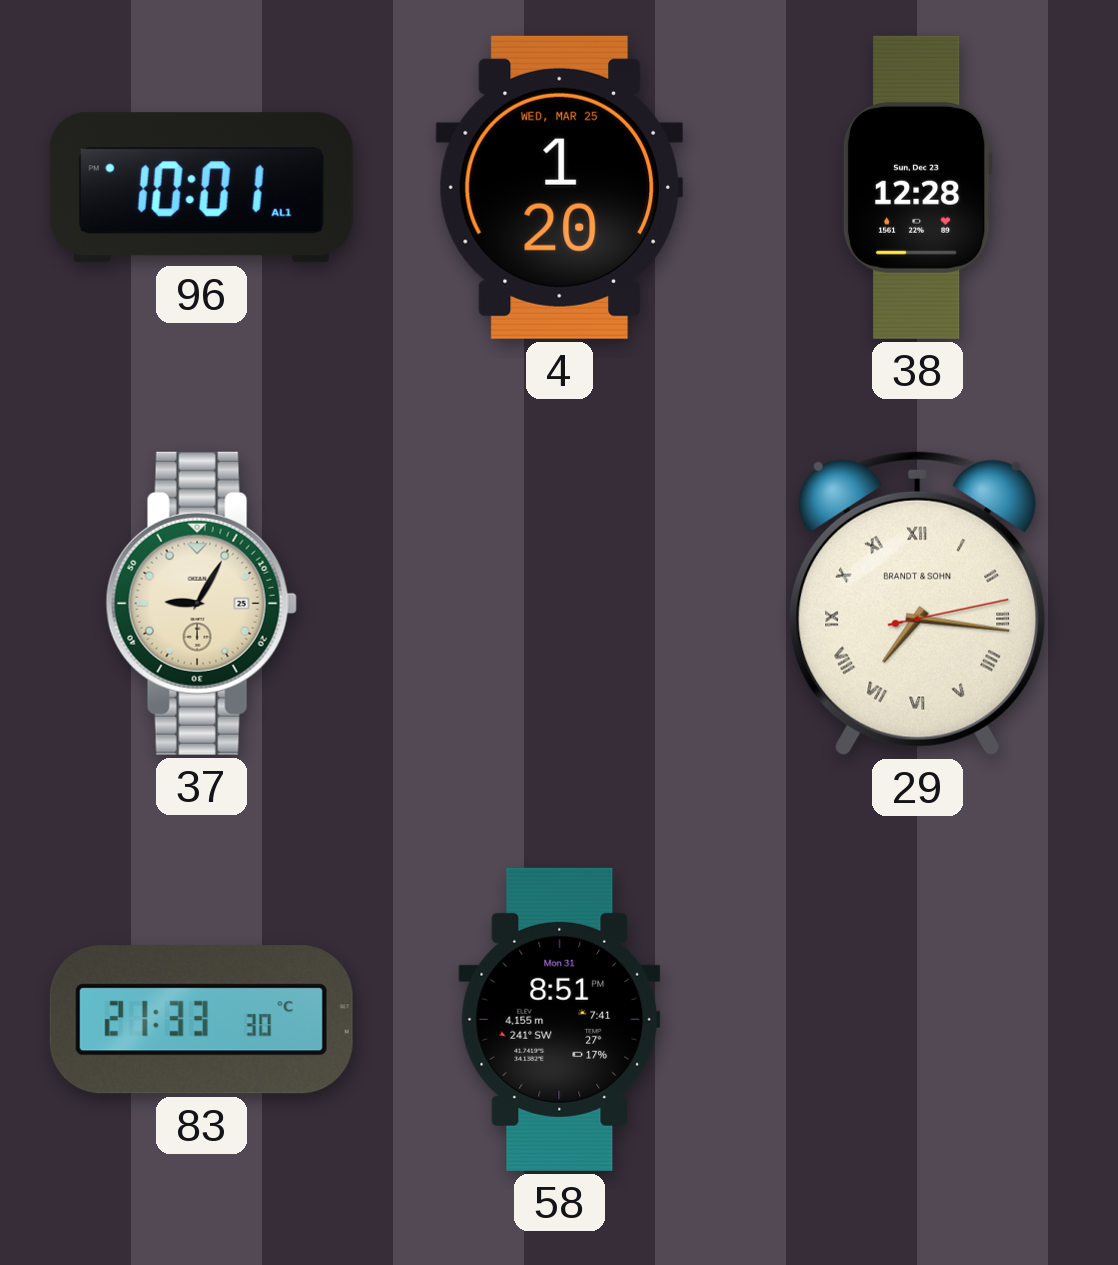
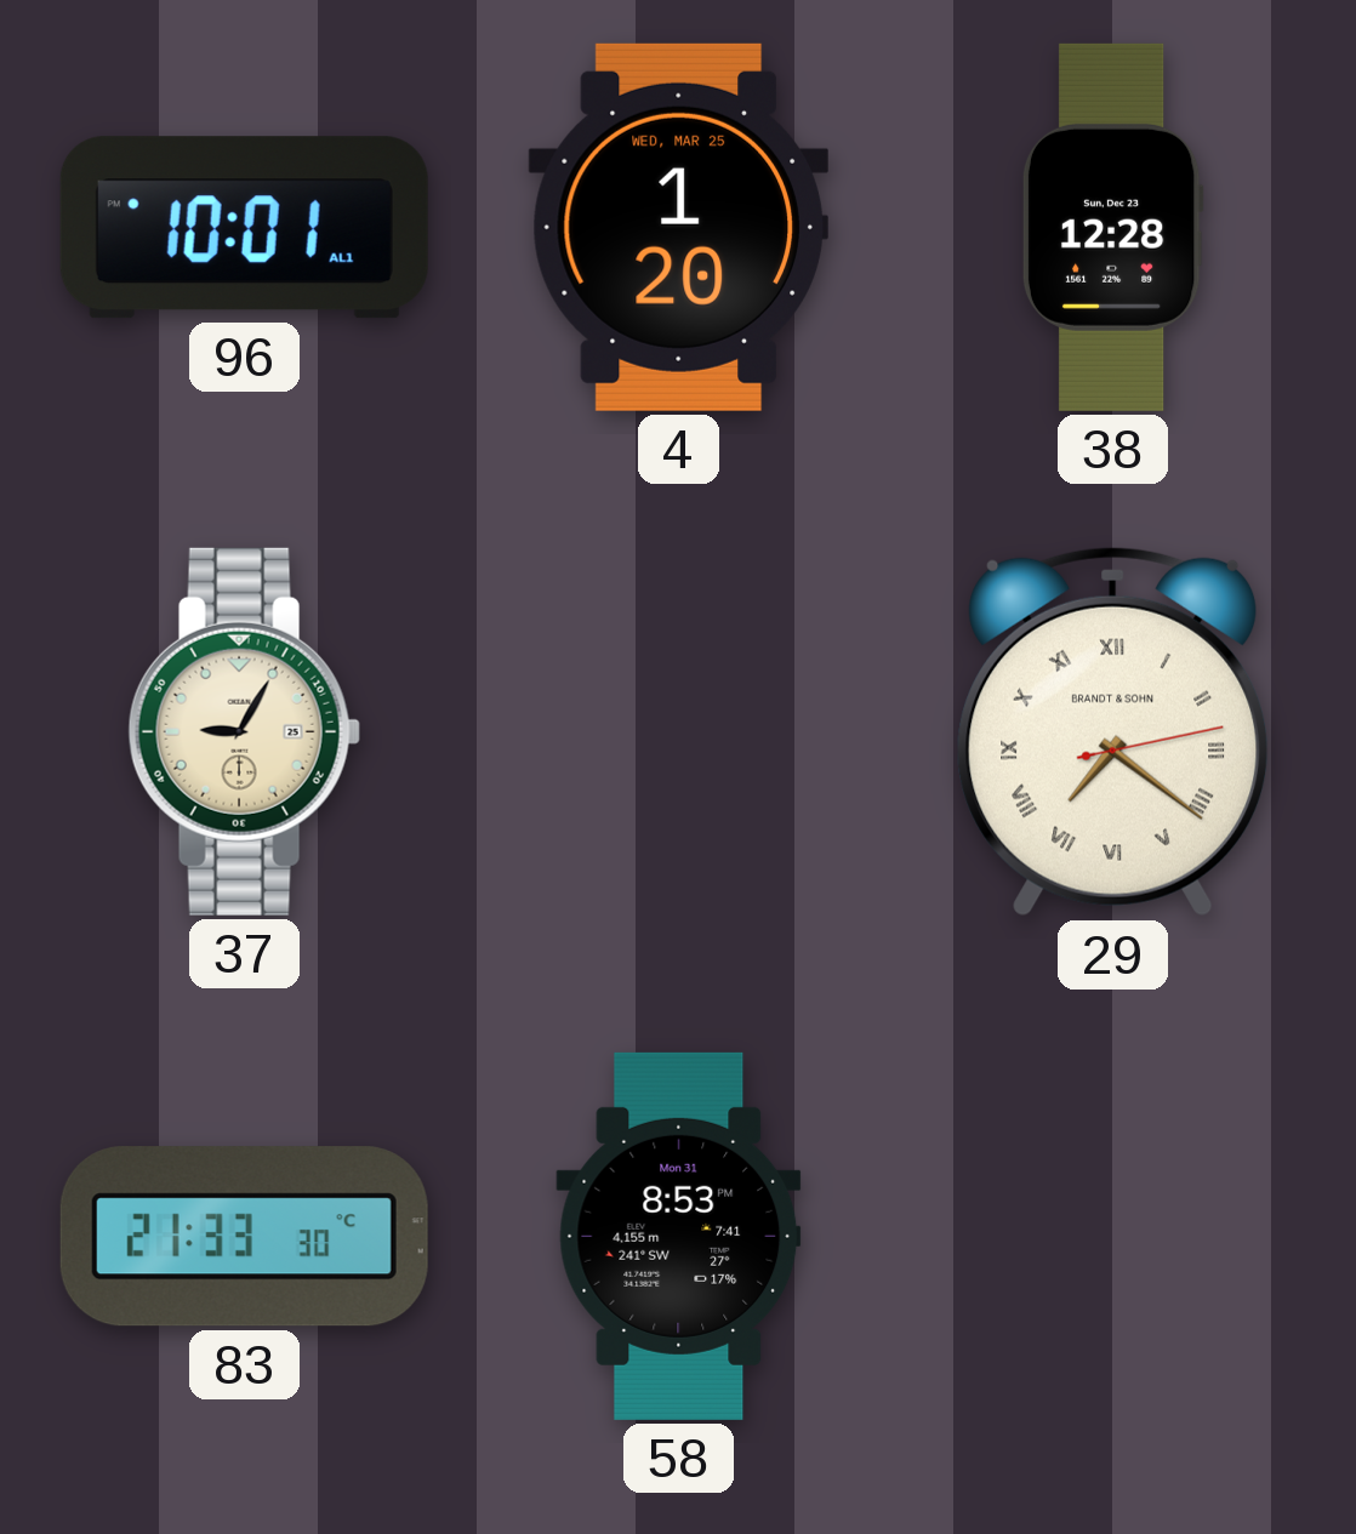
29: 7:16 -> 7:21 (1113, 732)
58: 8:51 -> 8:53 (679, 1236)
